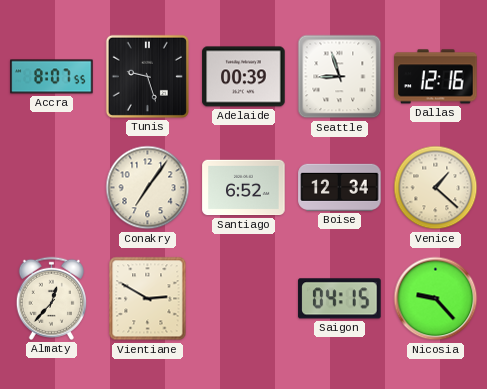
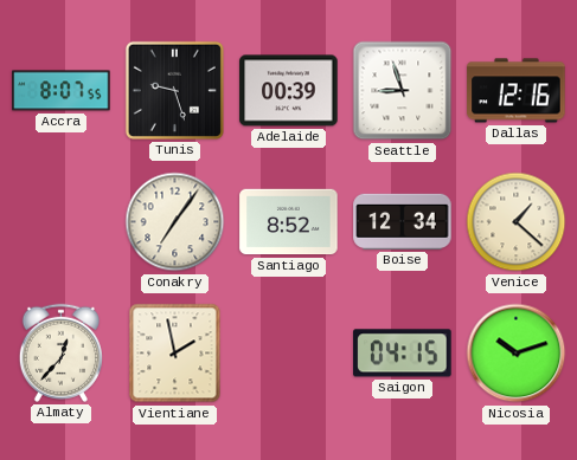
Santiago: 6:52 -> 8:52 (289, 222)
Vientiane: 2:50 -> 1:58 (175, 354)
Nicosia: 9:23 -> 10:12 (517, 354)
